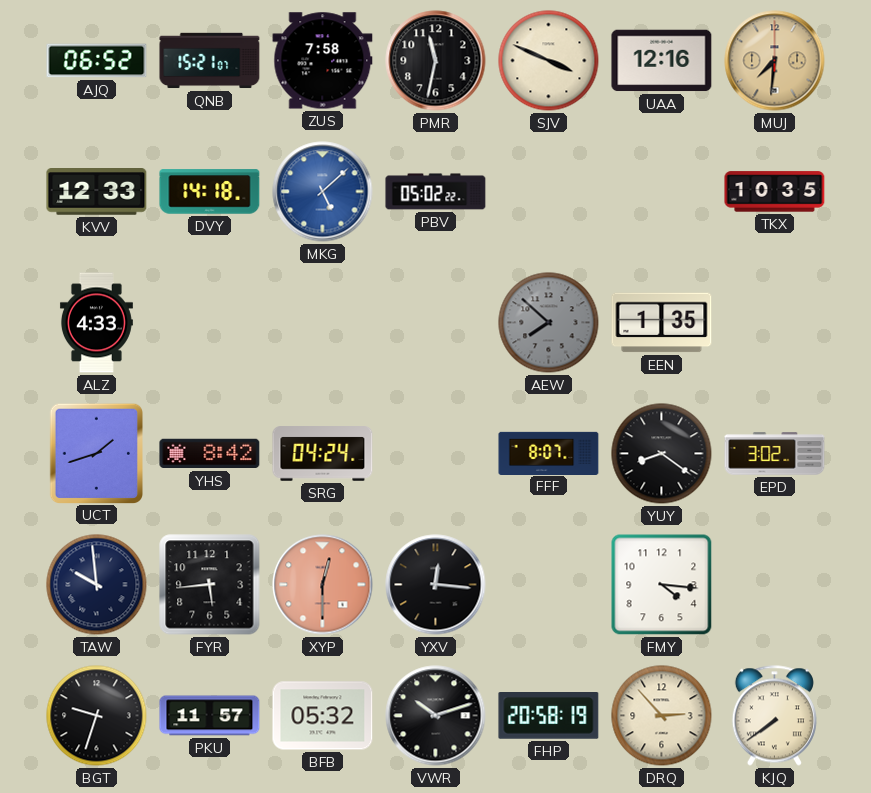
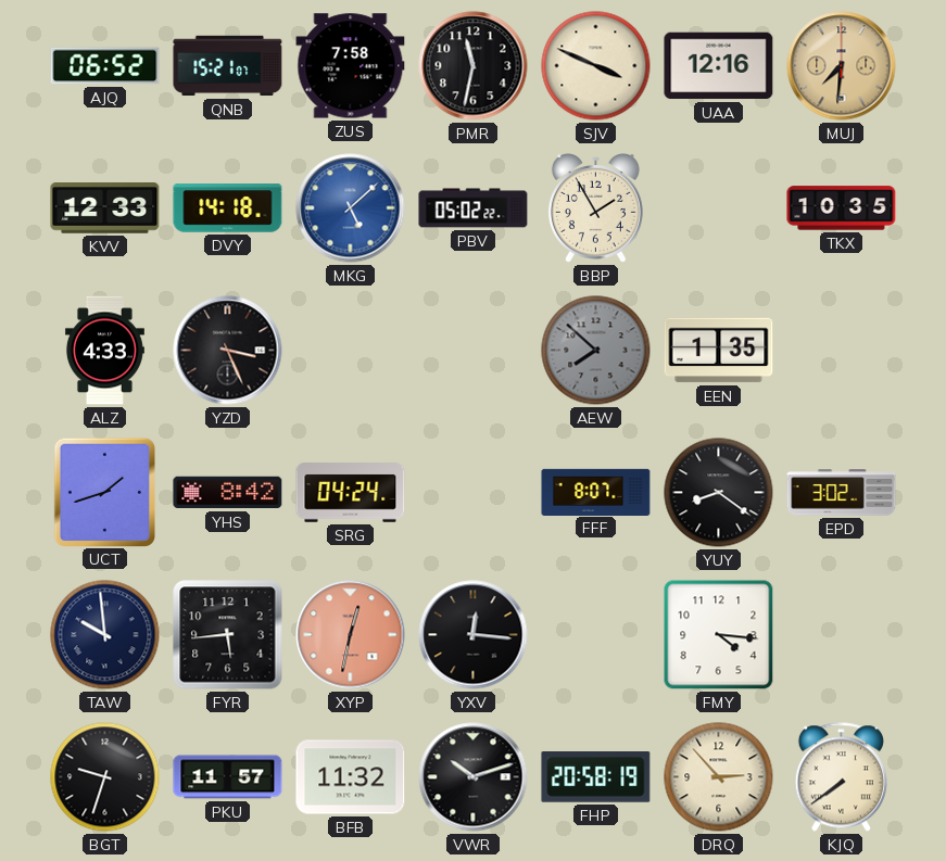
BBP: none -> 1:55 (595, 208)
YZD: none -> 3:26 (228, 351)
XYP: 12:30 -> 12:32 (351, 635)
BFB: 05:32 -> 11:32 (351, 777)
